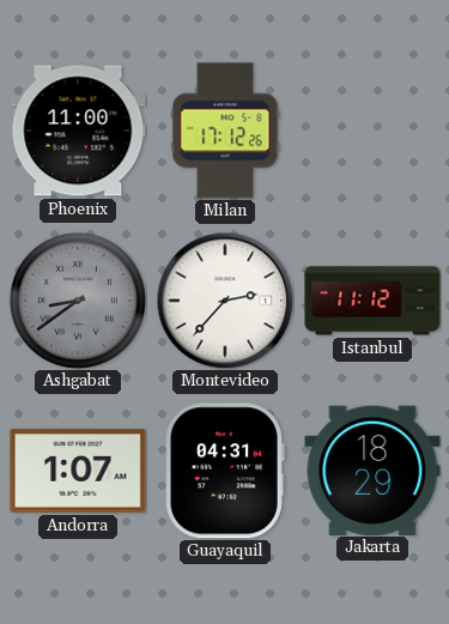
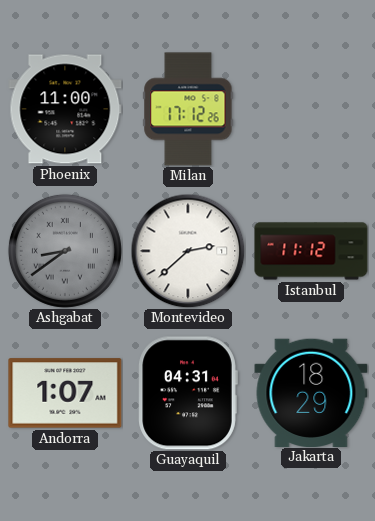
Montevideo: 2:37 -> 2:38 (188, 251)
